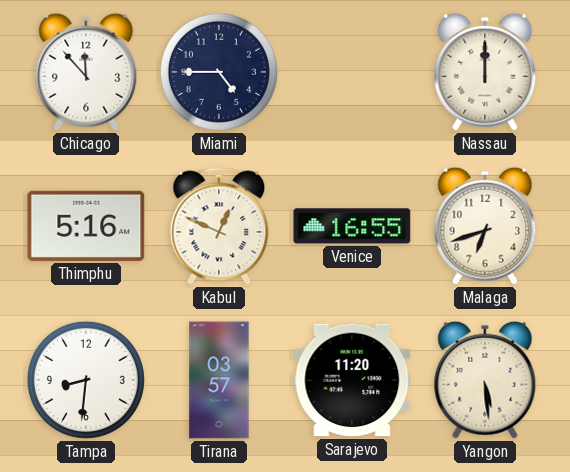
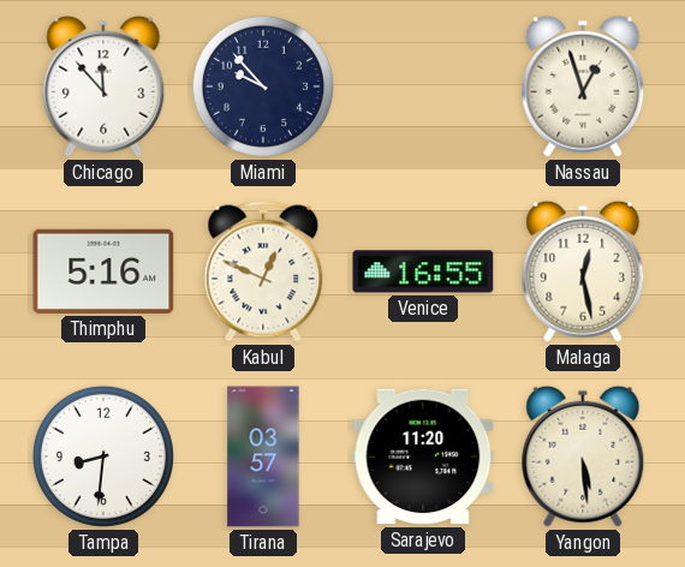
Miami: 4:45 -> 9:53 (263, 86)
Nassau: 12:00 -> 12:57 (583, 86)
Malaga: 6:42 -> 12:28 (583, 271)
